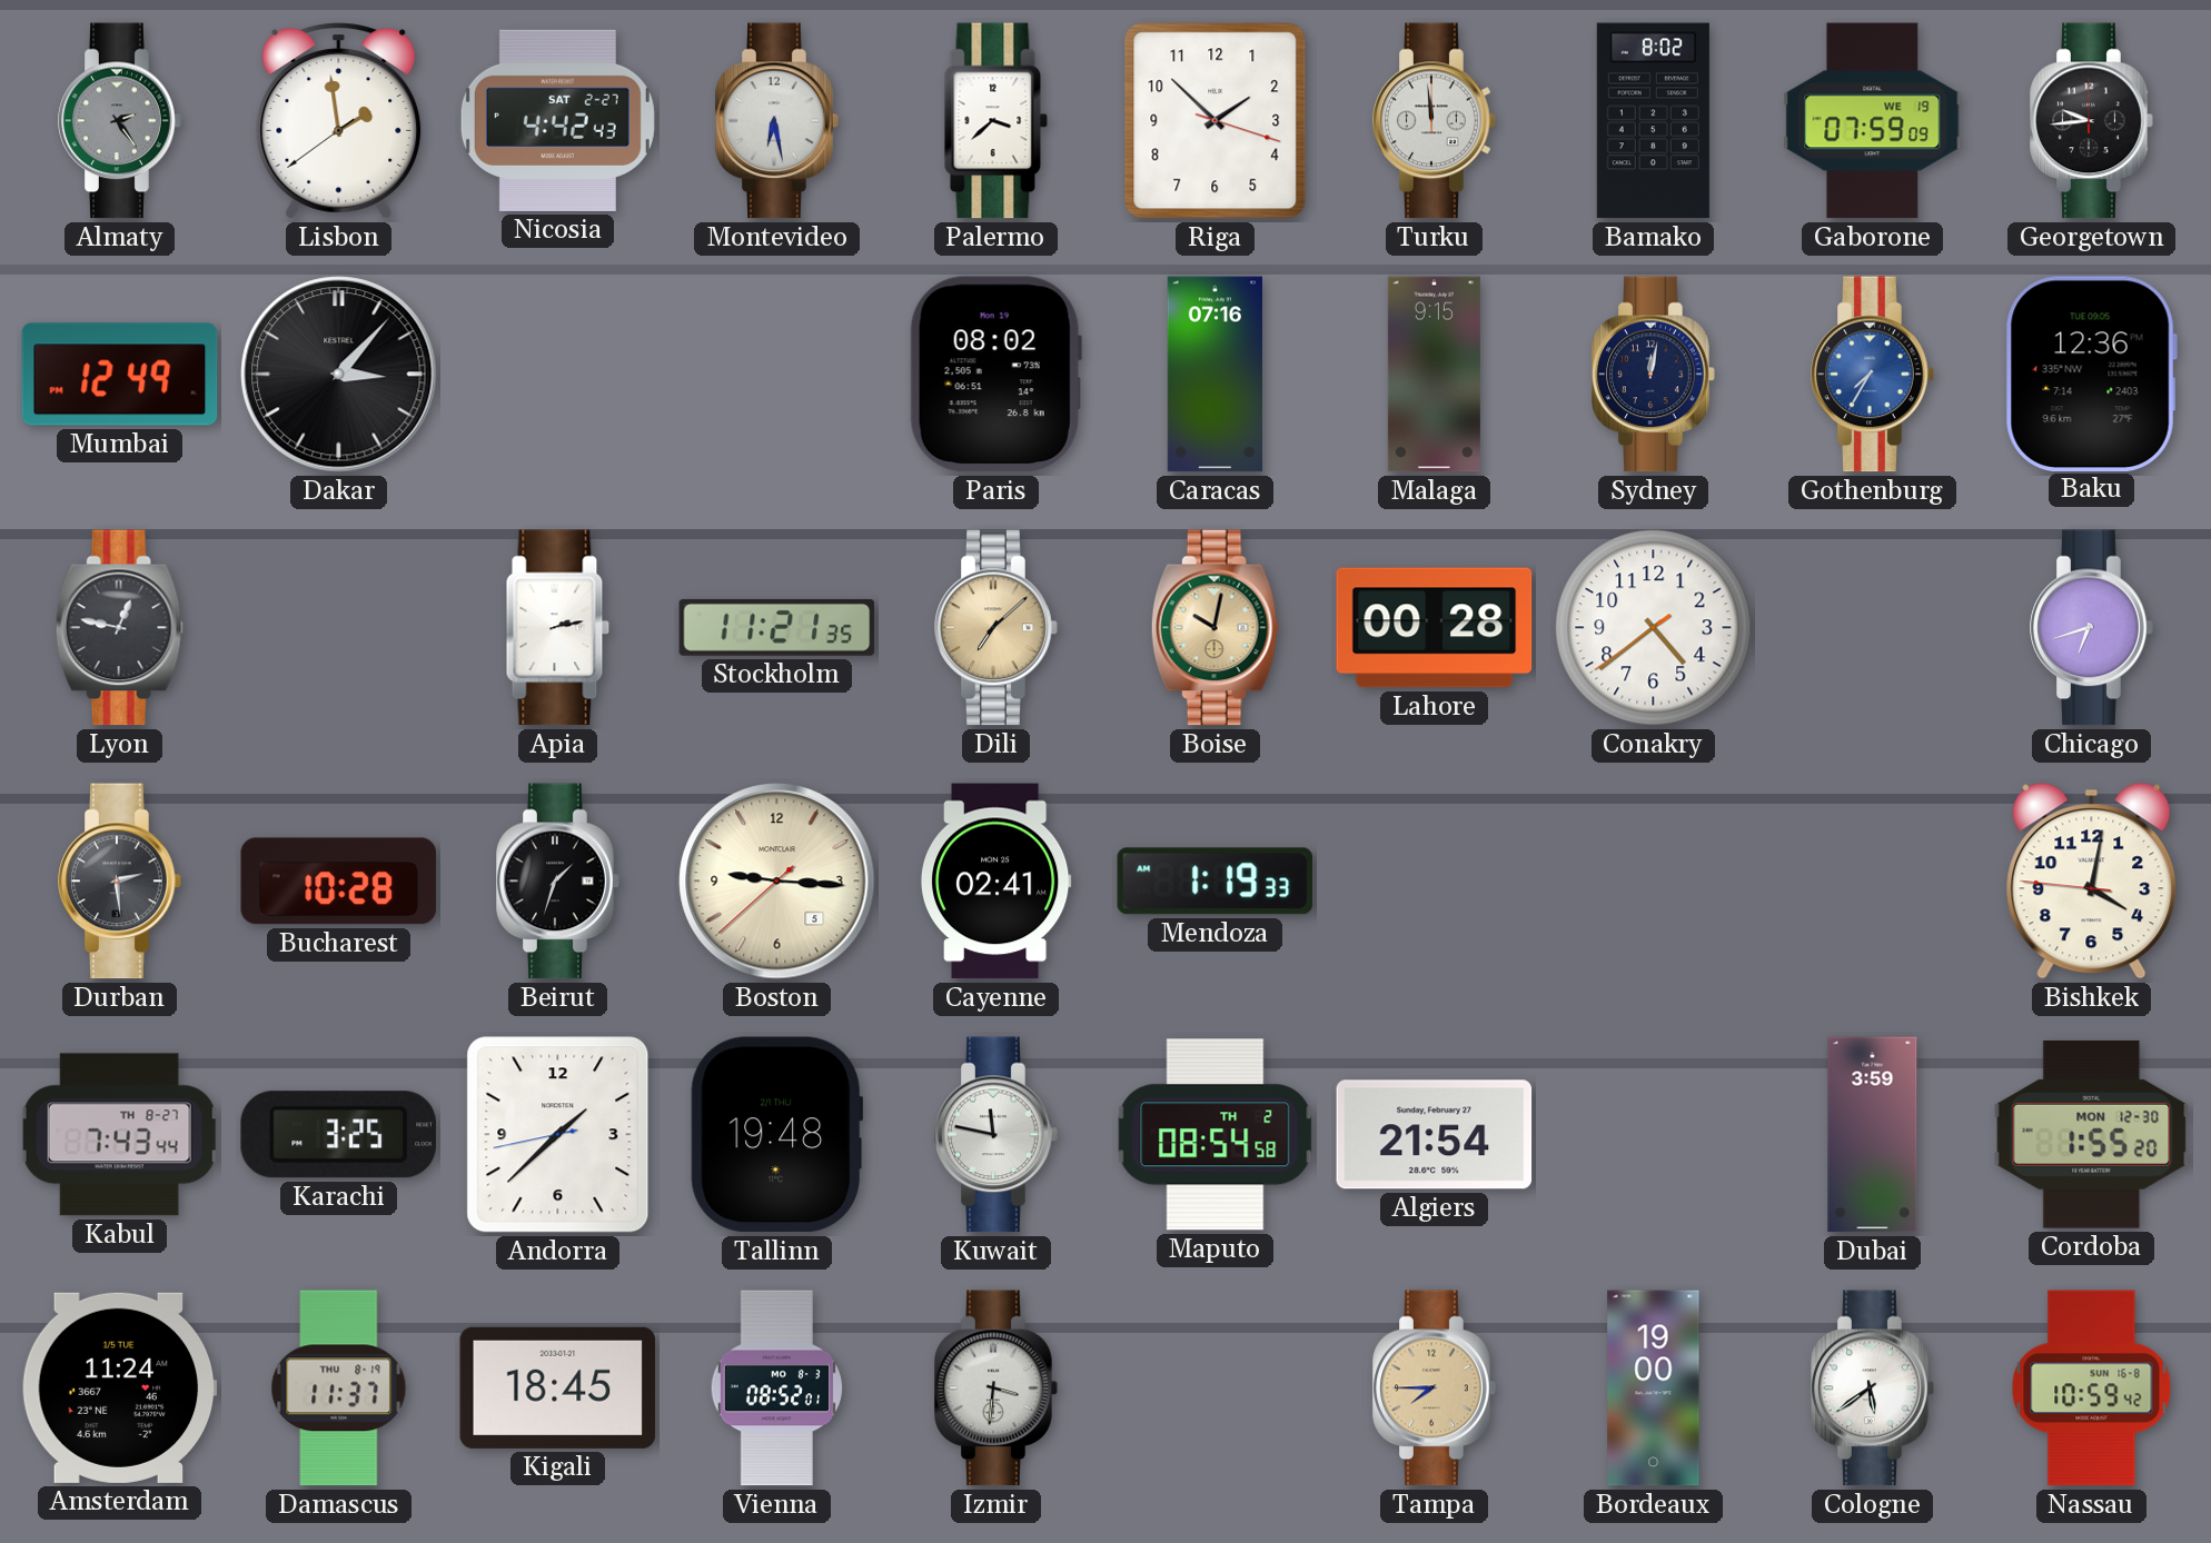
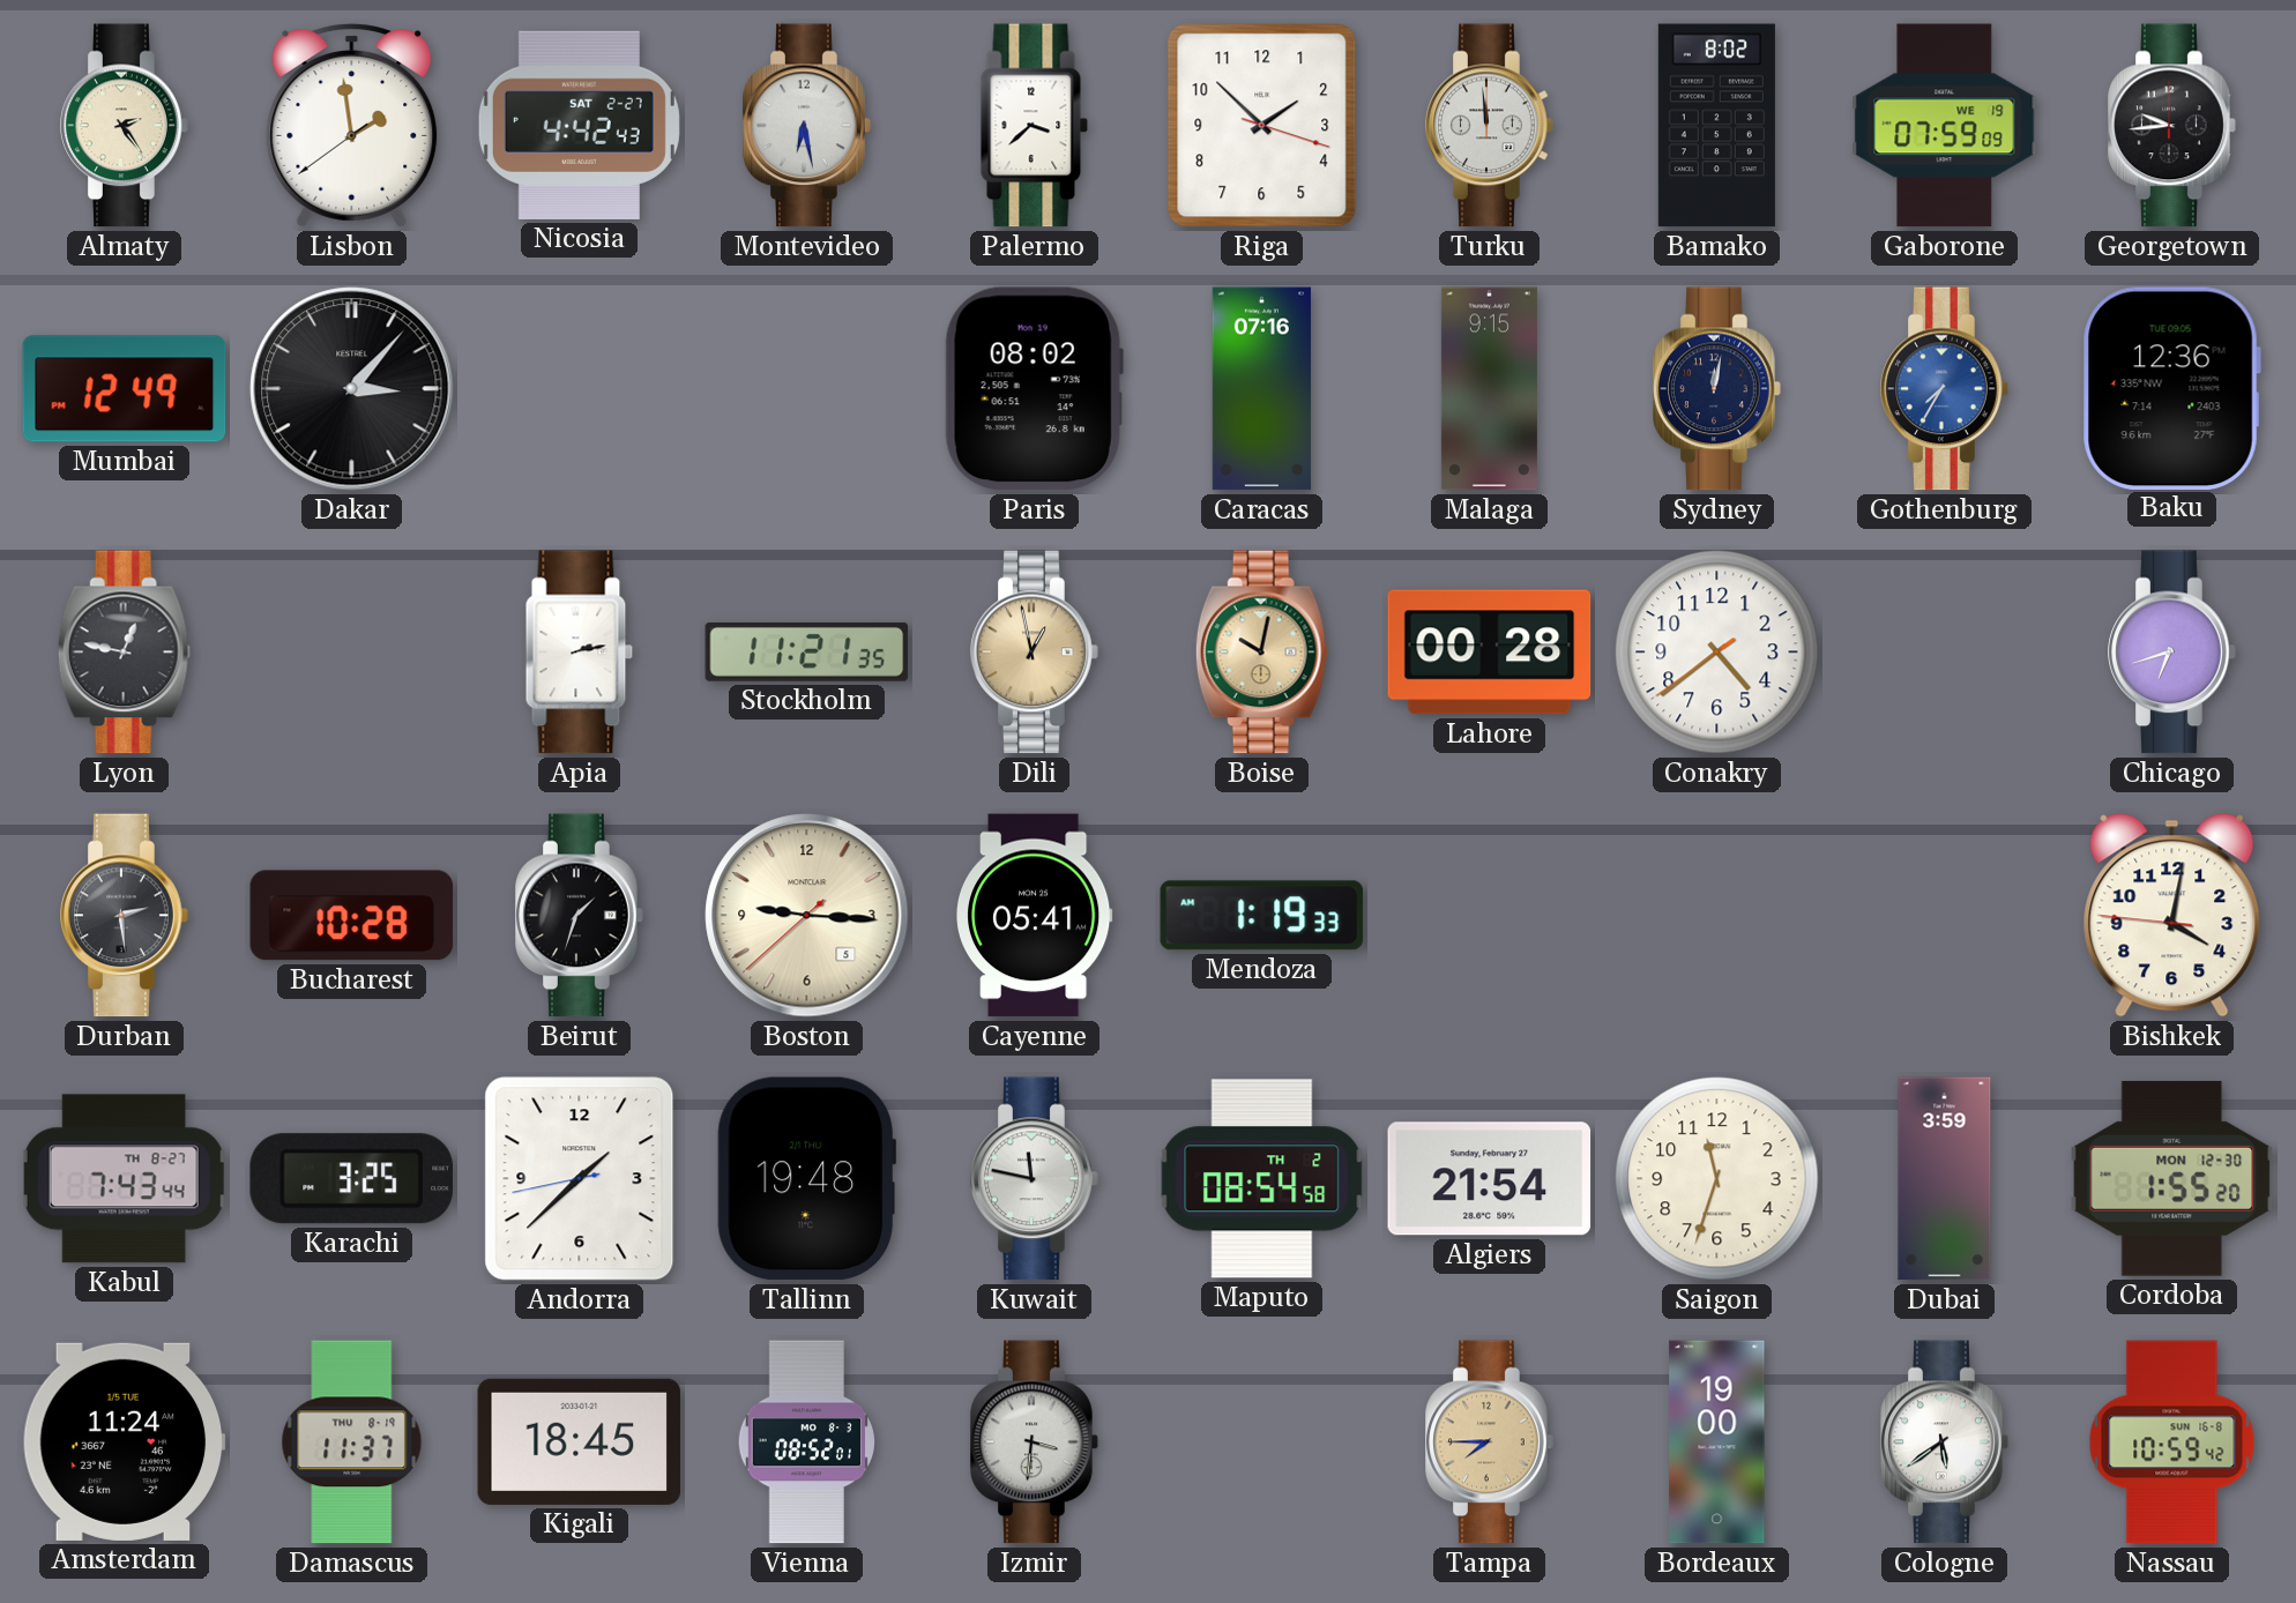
Almaty dial: grey -> cream (125, 126)
Dili: 7:08 -> 12:58 (1035, 653)
Cayenne: 02:41 -> 05:41 (1034, 916)
Saigon: none -> 11:33 (1717, 1179)
